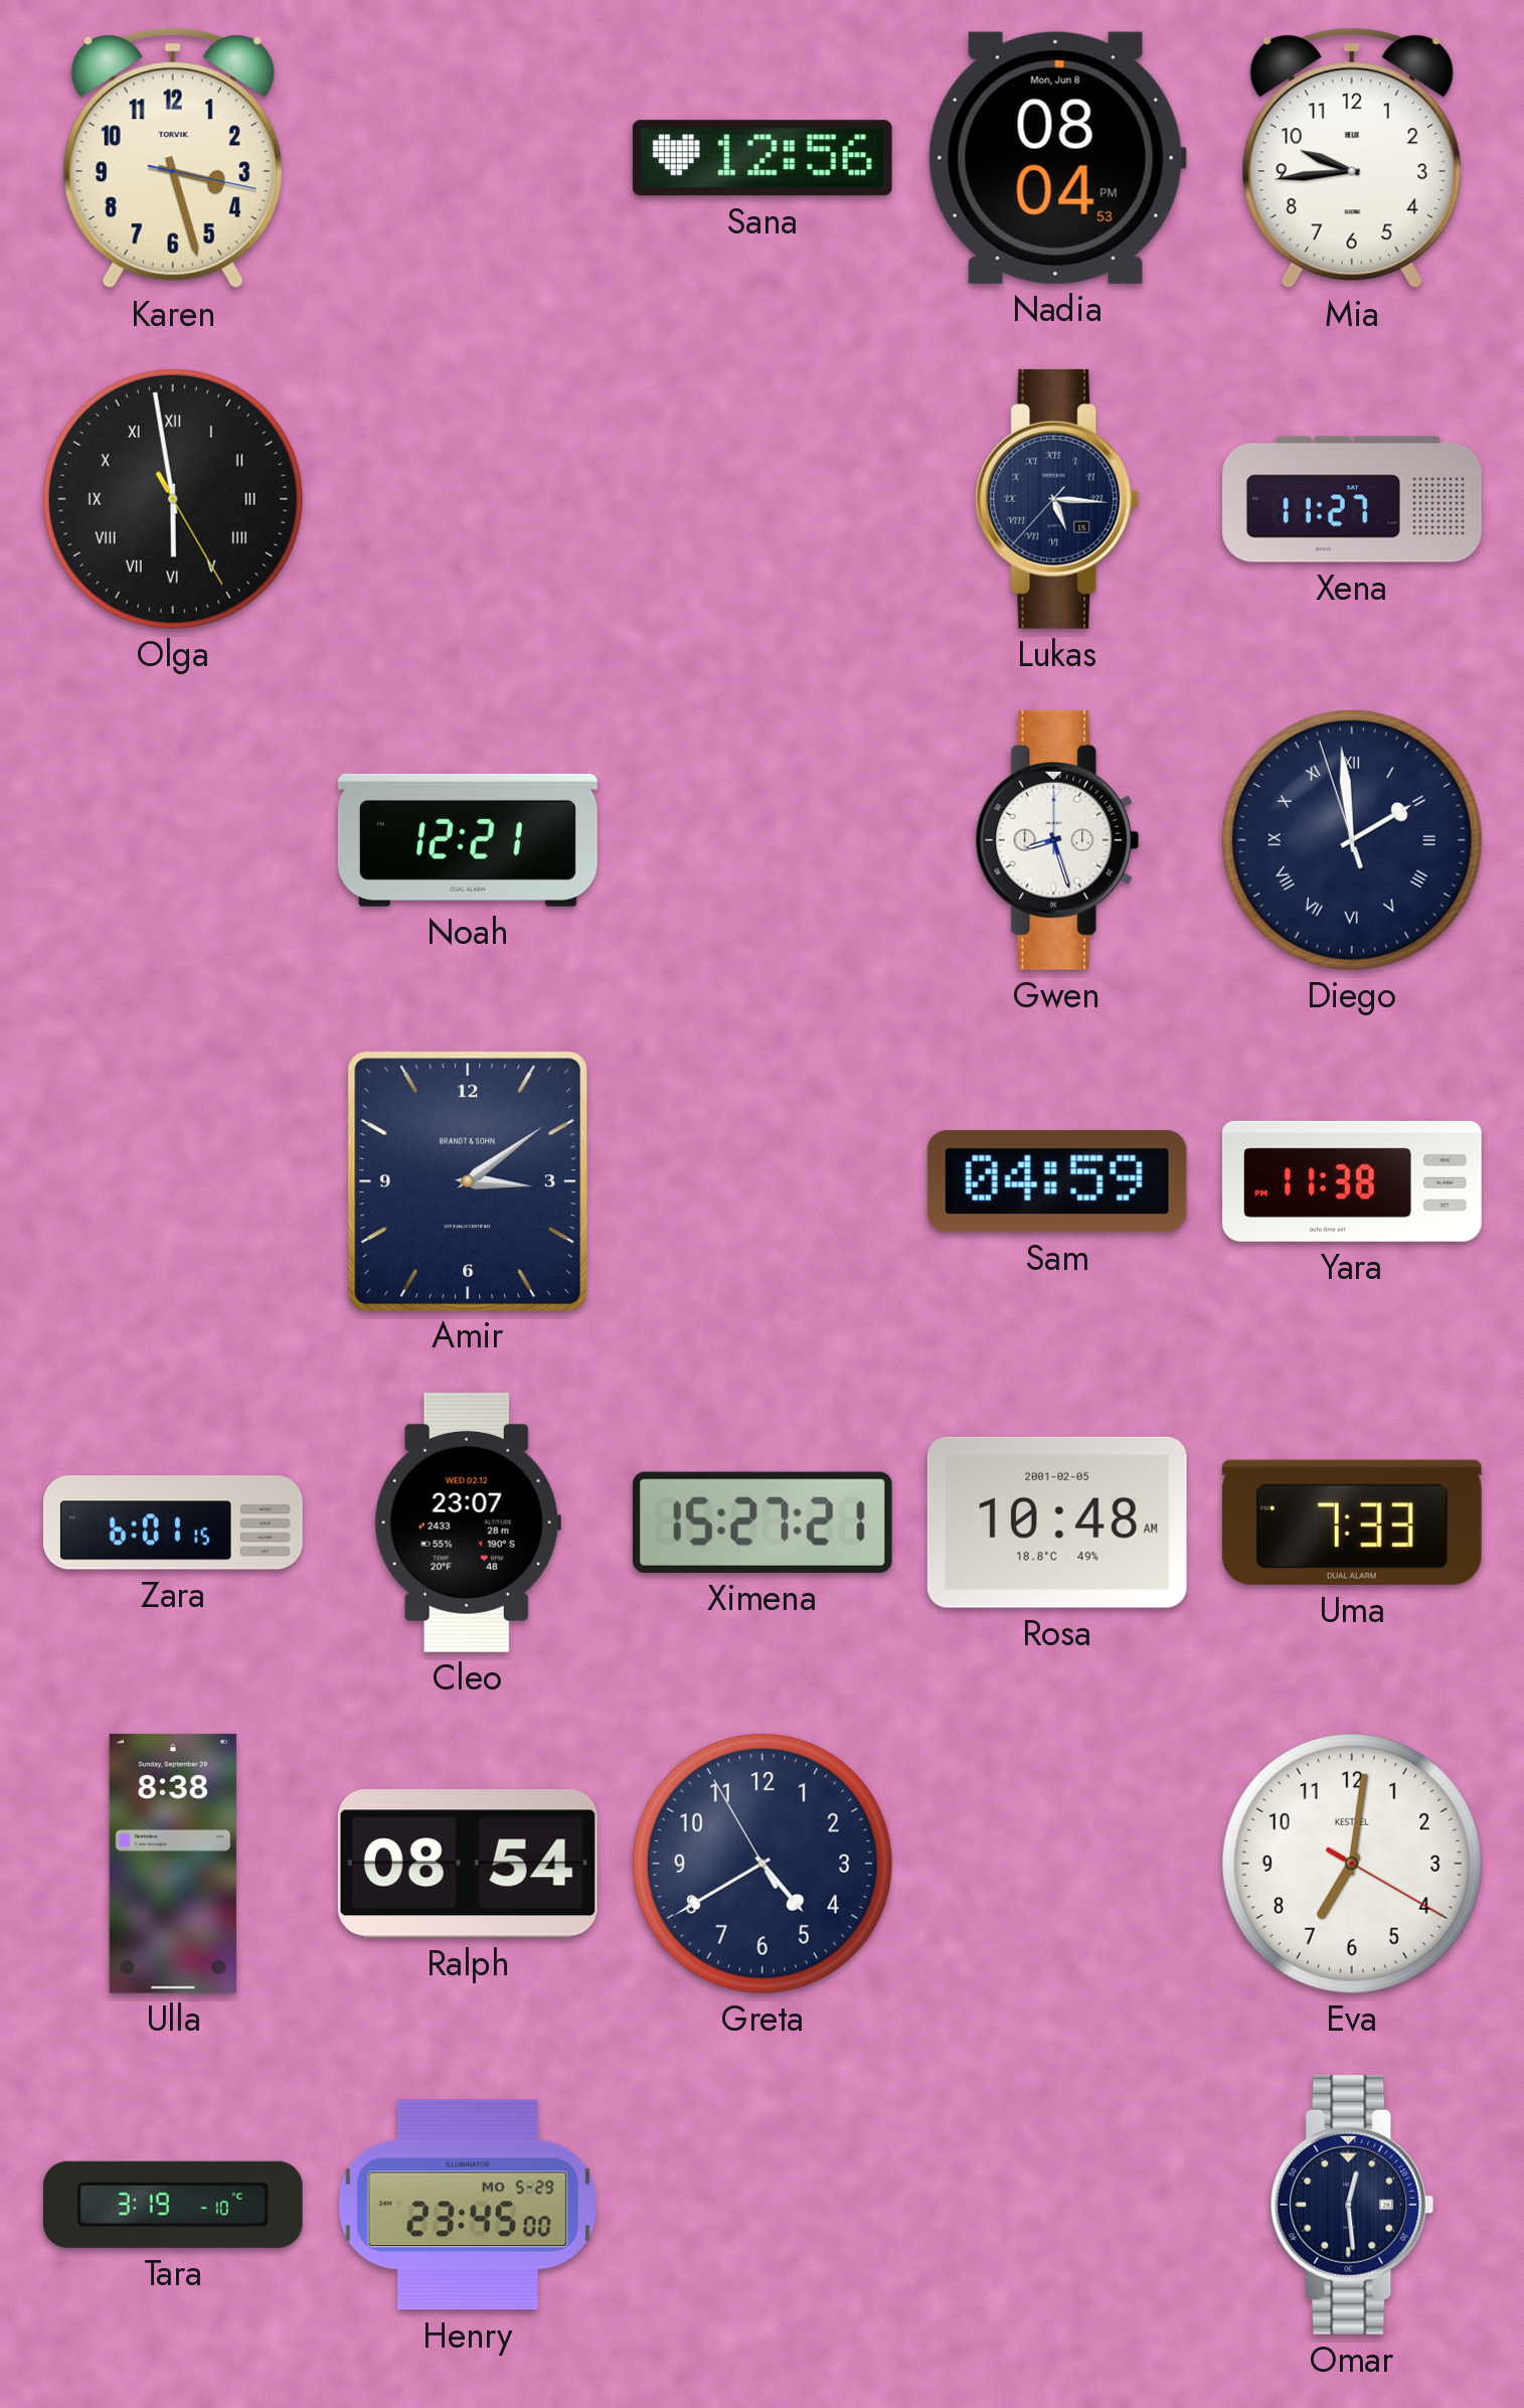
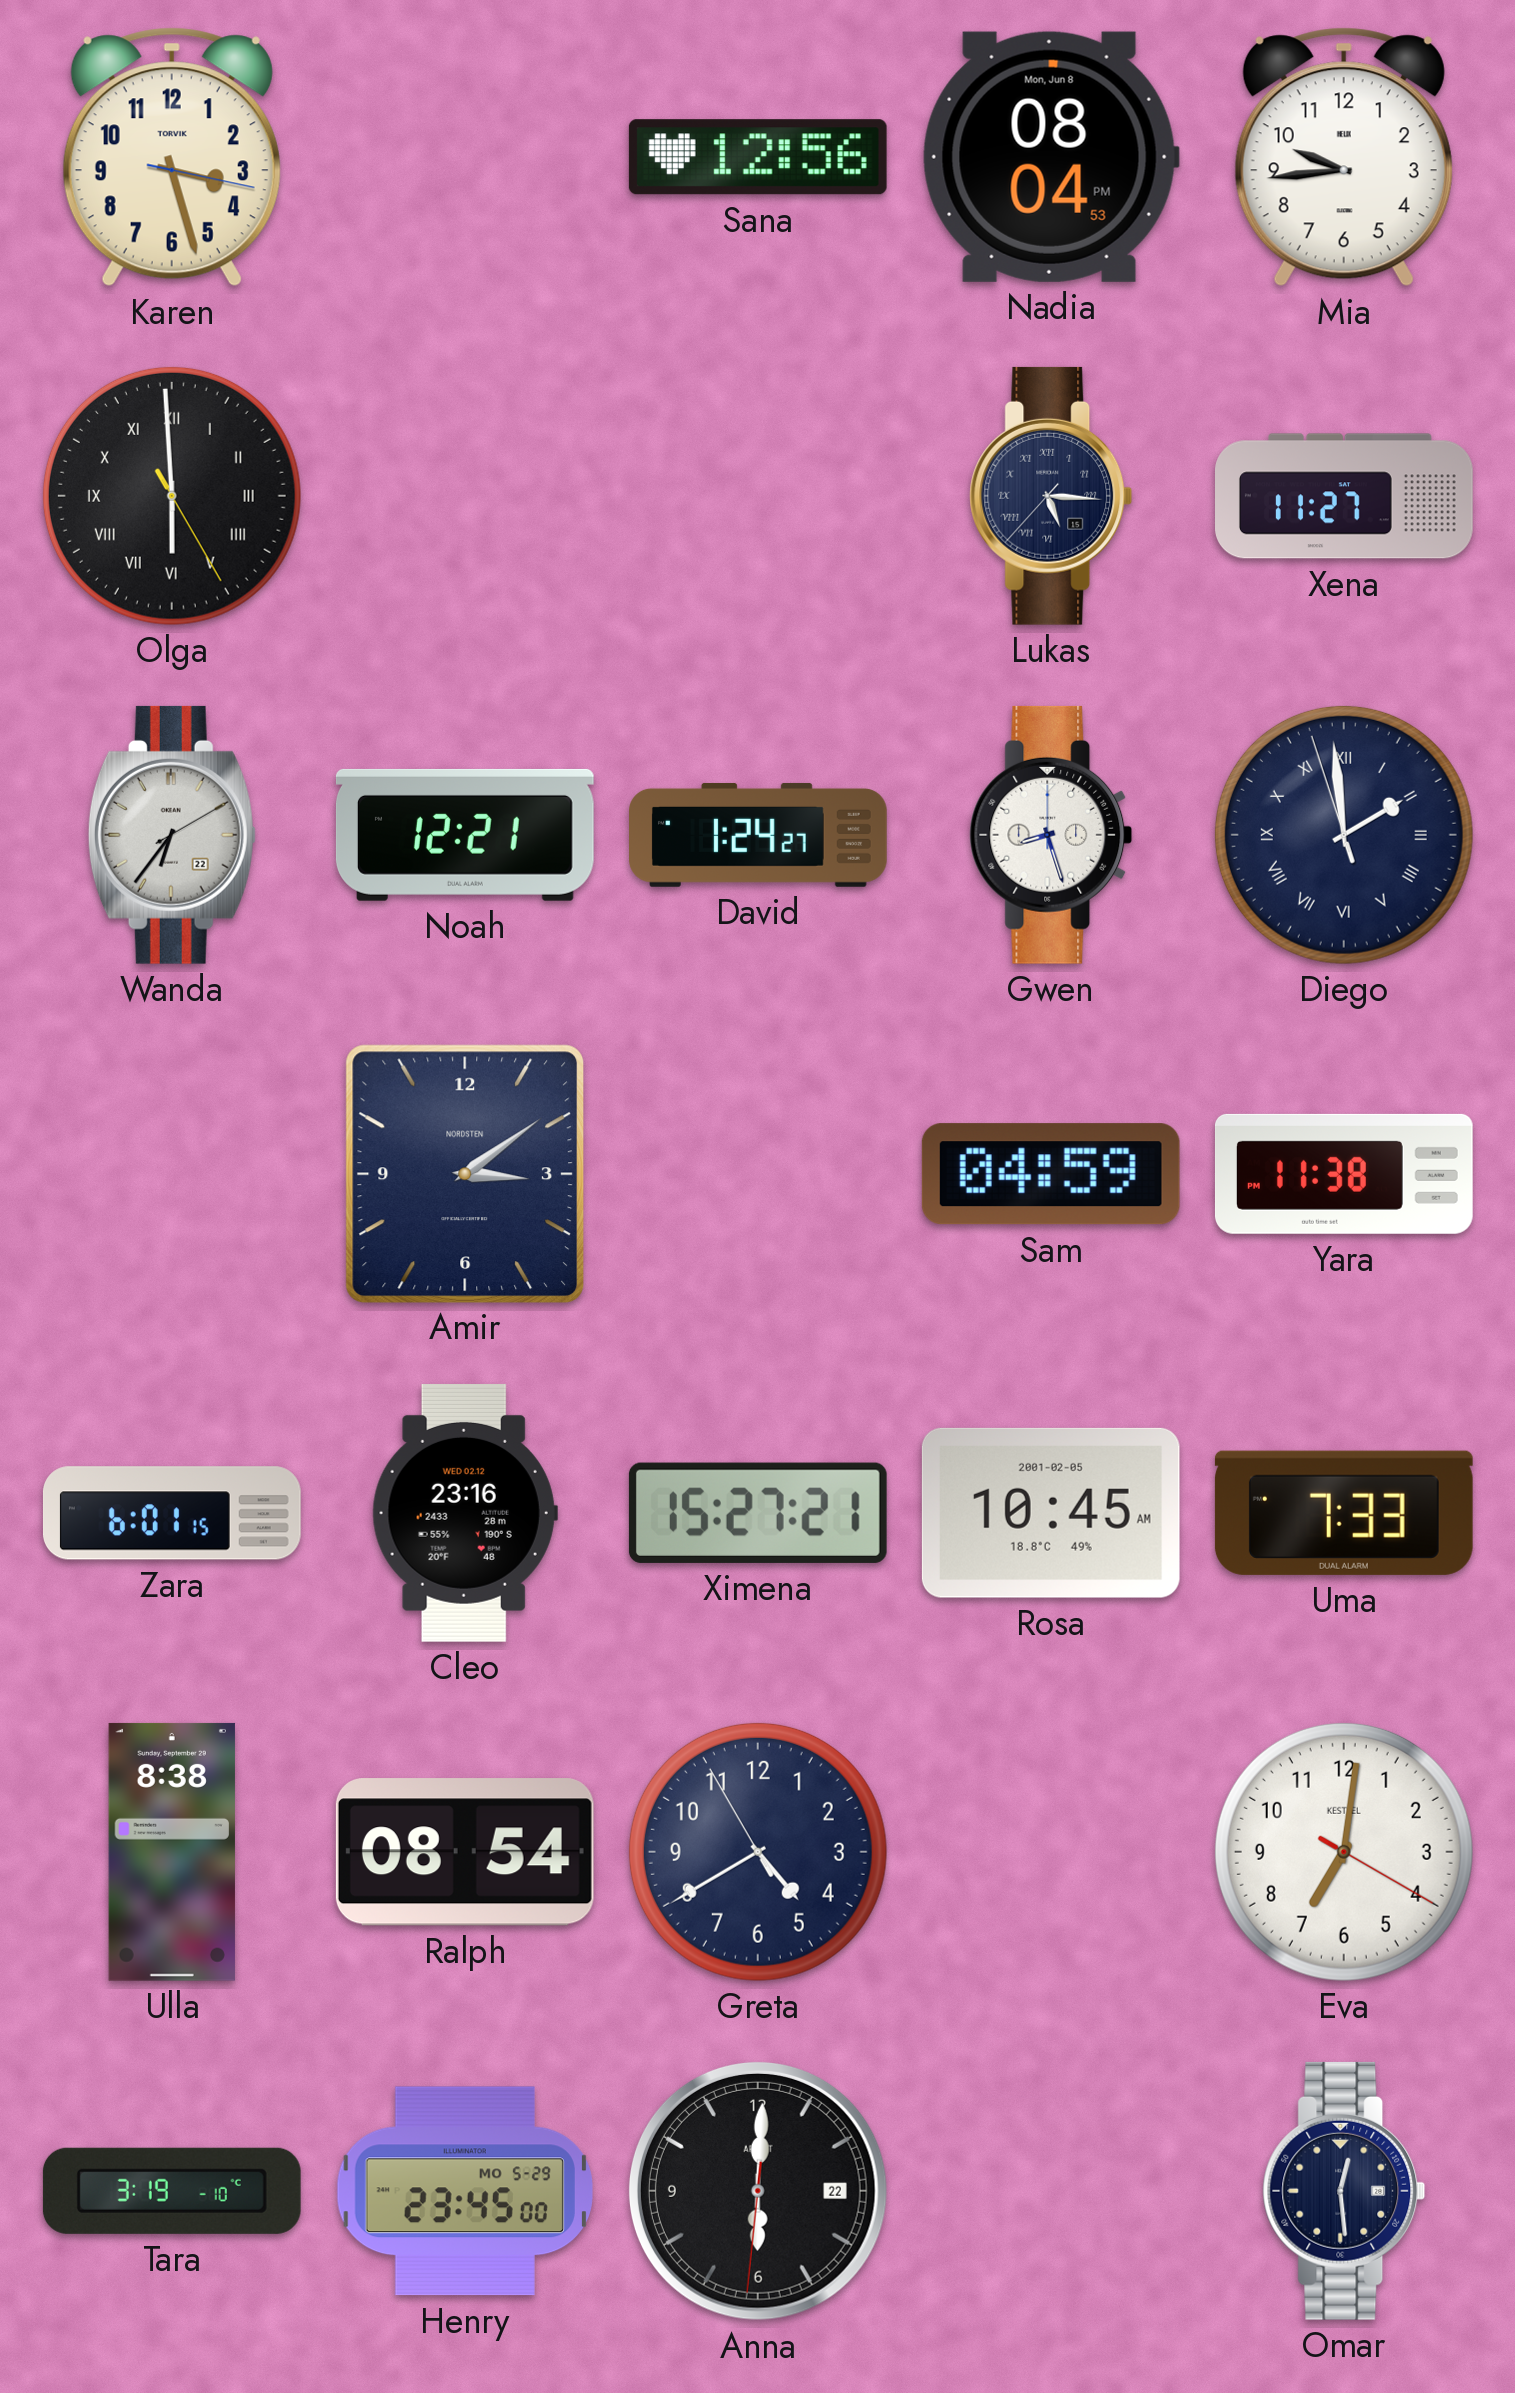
Olga: 5:58 -> 5:59 (172, 496)
Wanda: none -> 6:36 (172, 835)
David: none -> 1:24 (759, 835)
Amir brand: BRANDT & SOHN -> NORDSTEN (465, 1173)
Cleo: 23:07 -> 23:16 (465, 1513)
Rosa: 10:48 -> 10:45 (1051, 1513)
Anna: none -> 6:00 (758, 2191)
